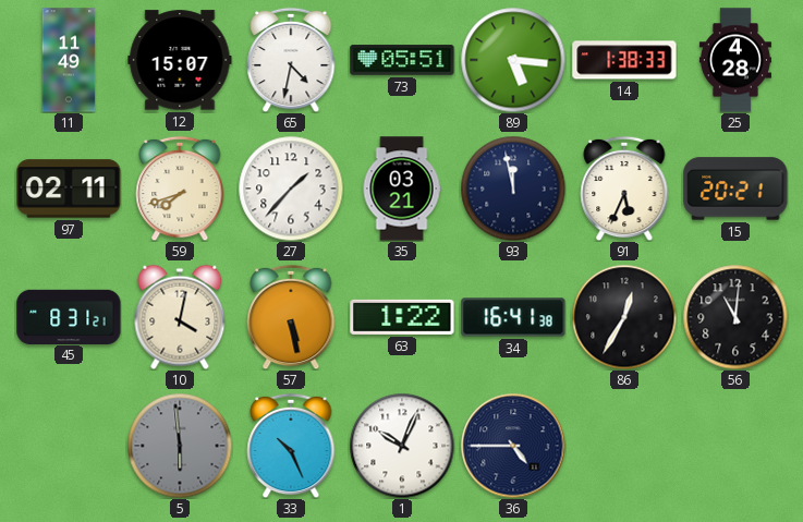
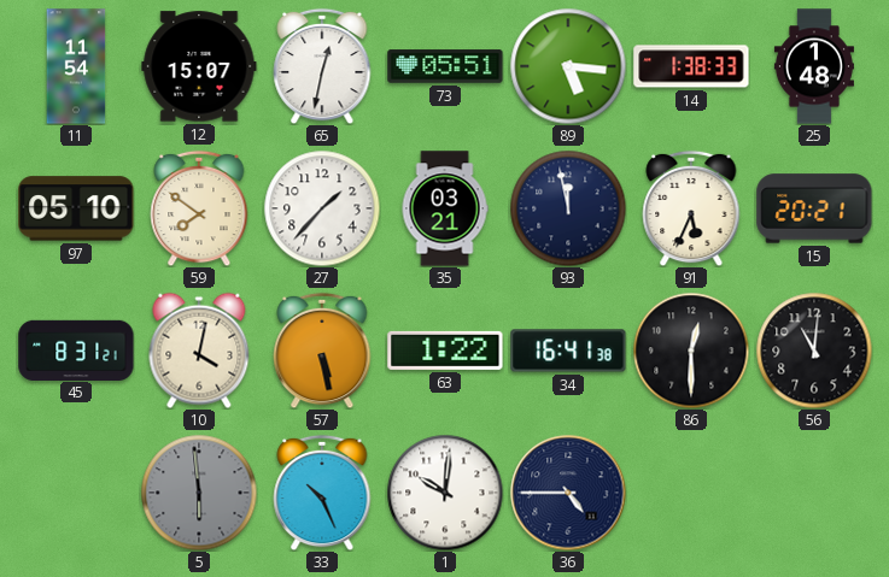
11: 11:49 -> 11:54 (76, 66)
65: 4:32 -> 12:32 (322, 66)
25: 4:28 -> 1:48 (814, 66)
97: 02:11 -> 05:10 (76, 208)
59: 7:42 -> 7:51 (199, 208)
86: 12:35 -> 12:30 (691, 351)
1: 10:04 -> 10:01 (445, 493)
